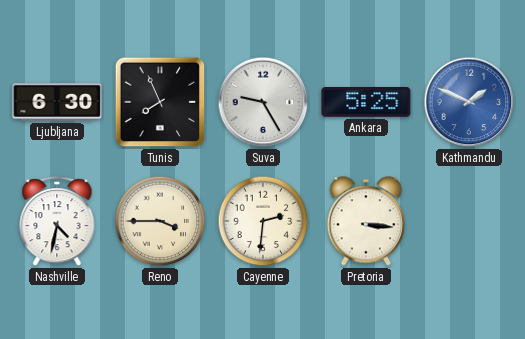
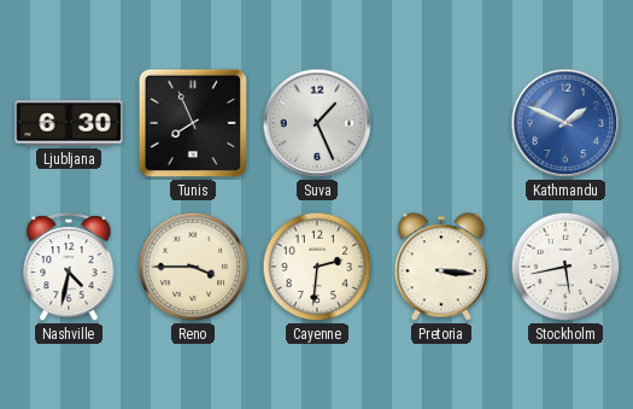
Suva: 9:25 -> 1:26 (317, 123)
Ankara: 5:25 -> none (366, 103)
Stockholm: none -> 5:43 (565, 267)
